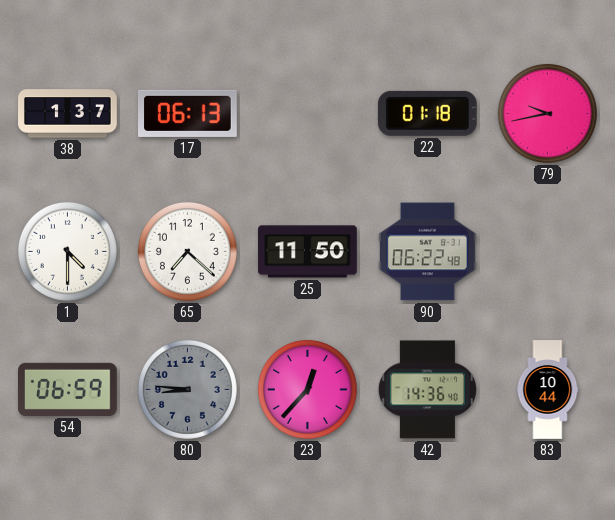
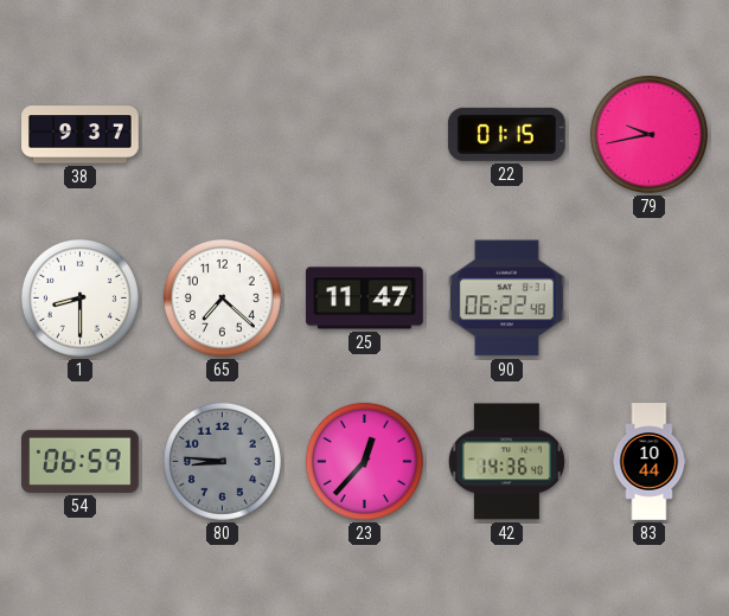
38: 1:37 -> 9:37 (81, 135)
17: 06:13 -> none (188, 113)
22: 01:18 -> 01:15 (506, 134)
1: 4:30 -> 8:30 (79, 297)
25: 11:50 -> 11:47 (365, 299)
